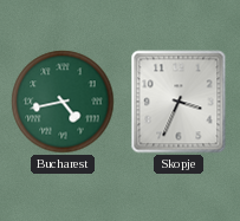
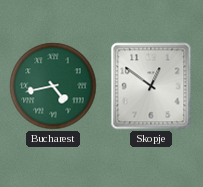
Skopje: 3:34 -> 12:51 (151, 86)
